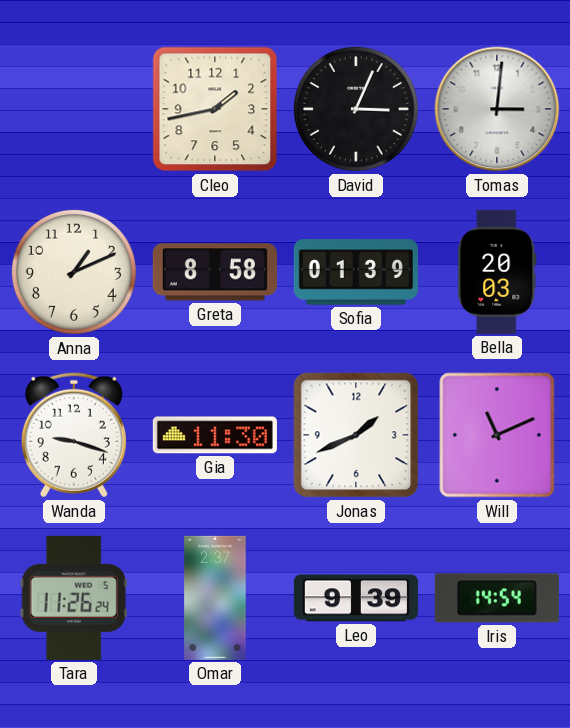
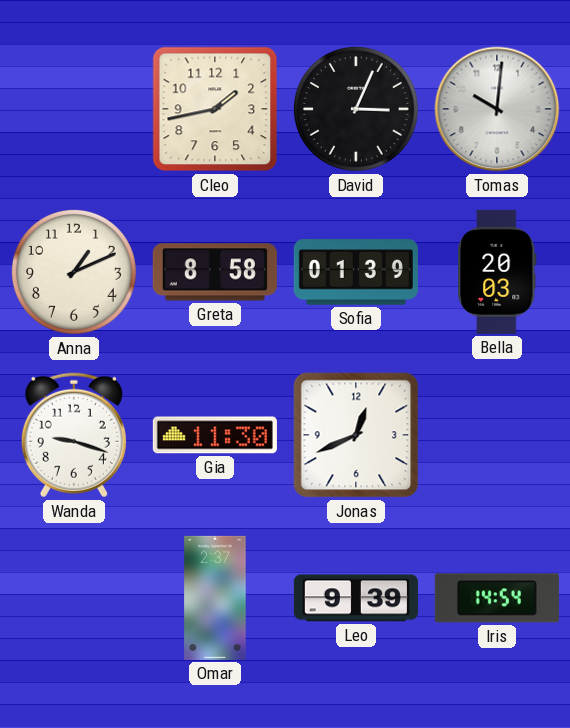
Tomas: 3:01 -> 10:01 (497, 109)
Jonas: 1:41 -> 12:41 (356, 435)
Will: 11:11 -> none (497, 435)
Tara: 11:26 -> none (74, 598)
